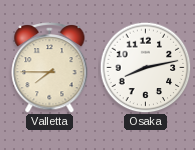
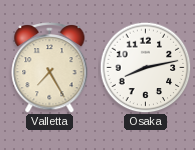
Valletta: 7:45 -> 7:25 (50, 68)
